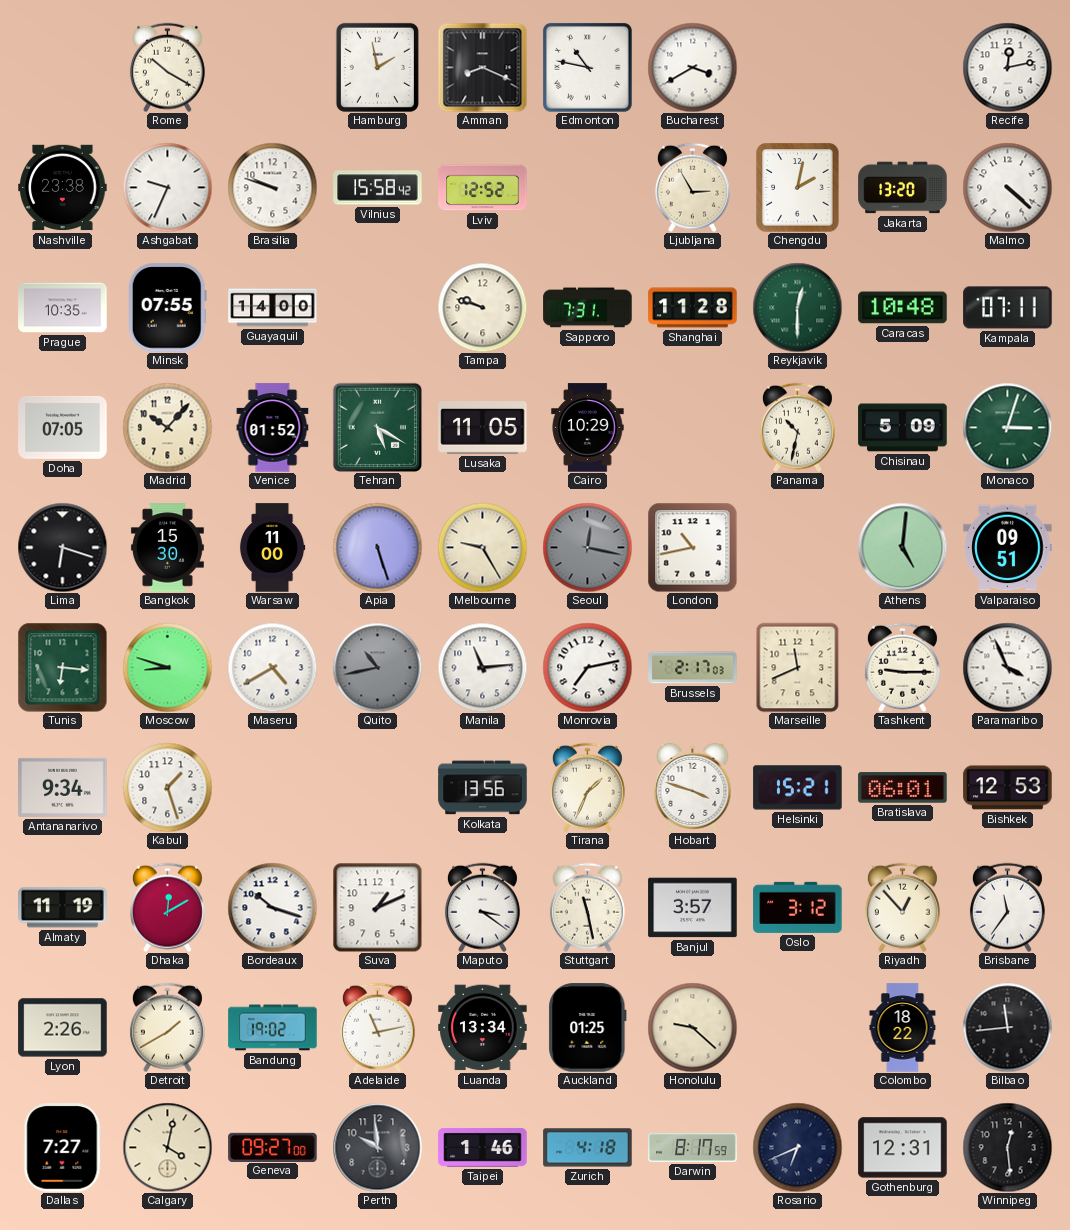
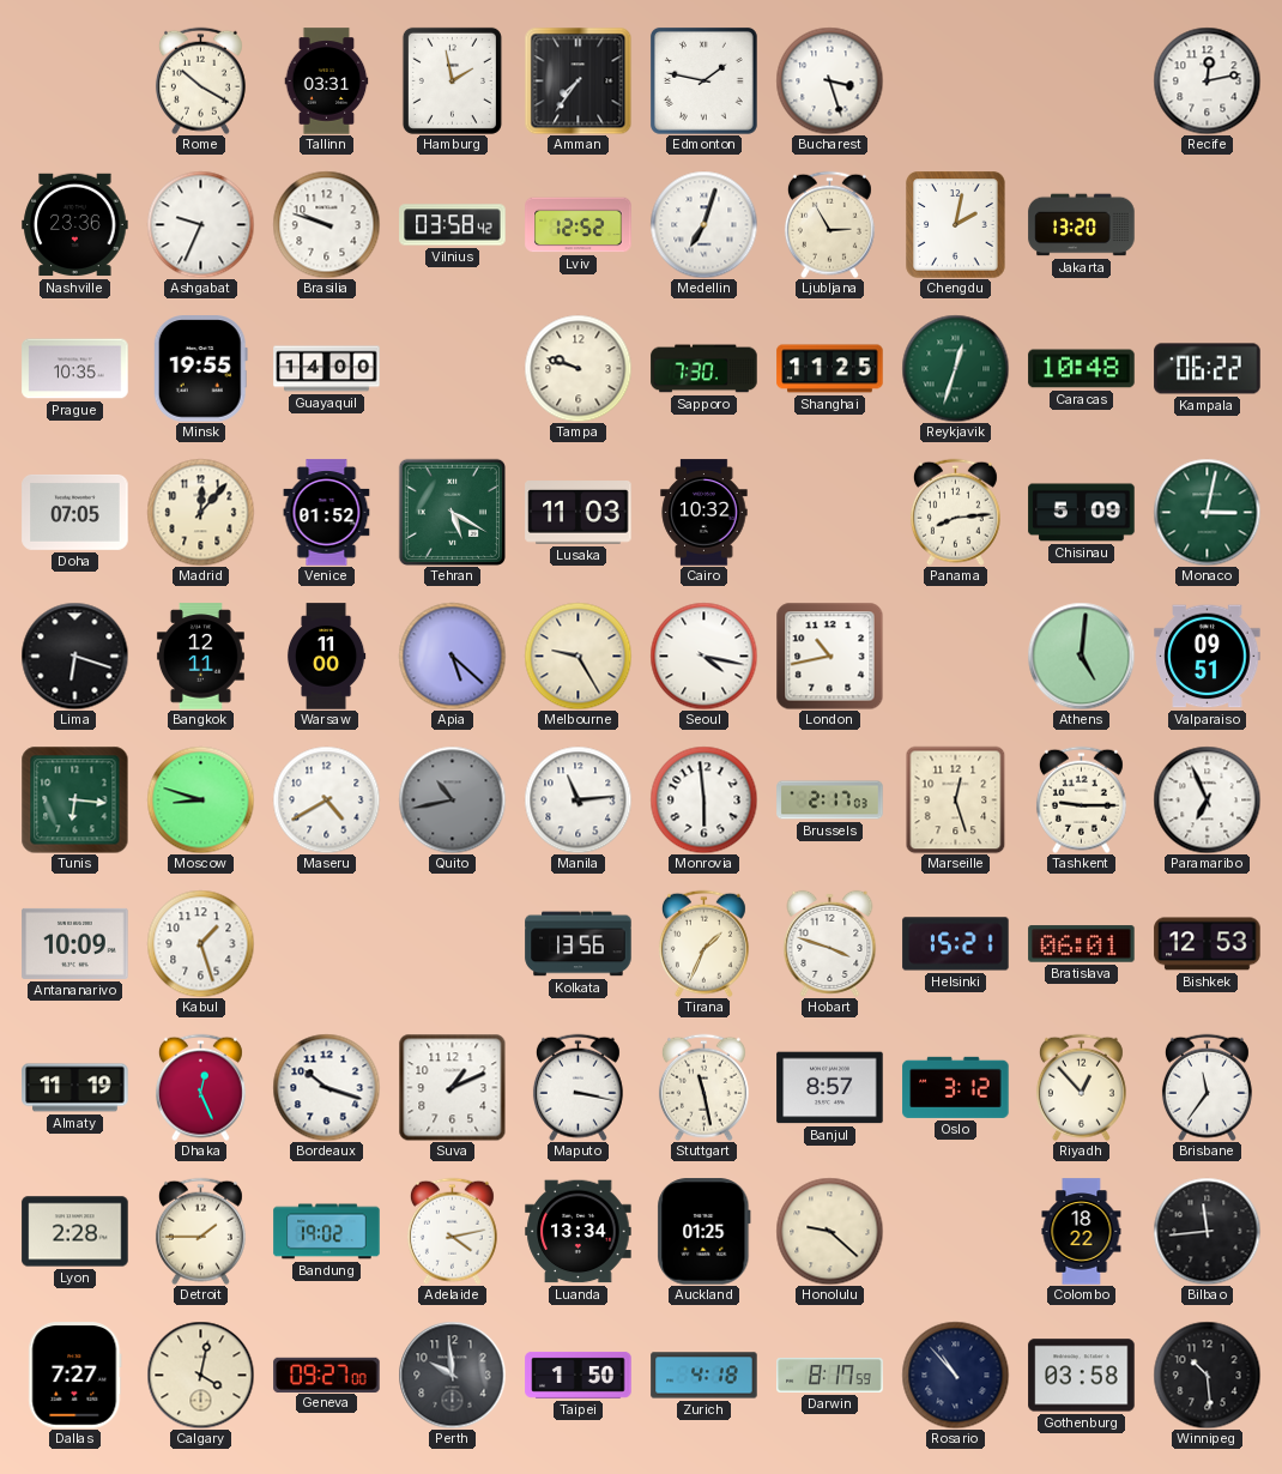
Tallinn: none -> 03:31 (327, 81)
Amman: 8:19 -> 7:36 (577, 80)
Edmonton: 10:47 -> 1:47 (703, 80)
Bucharest: 3:40 -> 3:27 (829, 80)
Nashville: 23:38 -> 23:36 (75, 225)
Vilnius: 15:58 -> 03:58 (453, 225)
Medellin: none -> 7:03 (703, 224)
Malmo: 4:22 -> none (1007, 187)
Minsk: 07:55 -> 19:55 (200, 369)
Sapporo: 7:31 -> 7:30 (705, 369)
Shanghai: 11:28 -> 11:25 (830, 369)
Reykjavik: 12:30 -> 12:33 (955, 368)
Kampala: 07:11 -> 06:22 (1208, 369)
Madrid: 10:07 -> 12:07 (200, 512)
Lusaka: 11:05 -> 11:03 (579, 513)
Cairo: 10:29 -> 10:32 (705, 513)
Panama: 10:32 -> 8:14 (955, 512)
Monaco: 3:03 -> 3:02 (1207, 512)
Bangkok: 15:30 -> 12:11 (200, 657)
Apia: 5:27 -> 5:22 (452, 656)
Seoul: 12:17 -> 4:17 (703, 656)
Seoul dial: grey -> white (703, 656)
Monrovia: 7:13 -> 5:59 (703, 799)
Marseille: 11:41 -> 12:27 (956, 799)
Paramaribo: 3:56 -> 6:56 (1207, 799)
Antananarivo: 9:34 -> 10:09 (75, 943)
Dhaka: 12:10 -> 12:26 (200, 1087)
Maputo: 3:21 -> 3:17 (577, 1087)
Banjul: 3:57 -> 8:57 (830, 1088)
Lyon: 2:26 -> 2:28 (75, 1232)
Detroit: 1:40 -> 1:45 (200, 1231)
Adelaide: 11:13 -> 4:13 (452, 1231)
Taipei: 1:46 -> 1:50 (579, 1375)
Rosario: 6:41 -> 10:53 (955, 1375)
Gothenburg: 12:31 -> 03:58 (1082, 1376)
Winnipeg: 12:29 -> 10:29 (1207, 1375)
